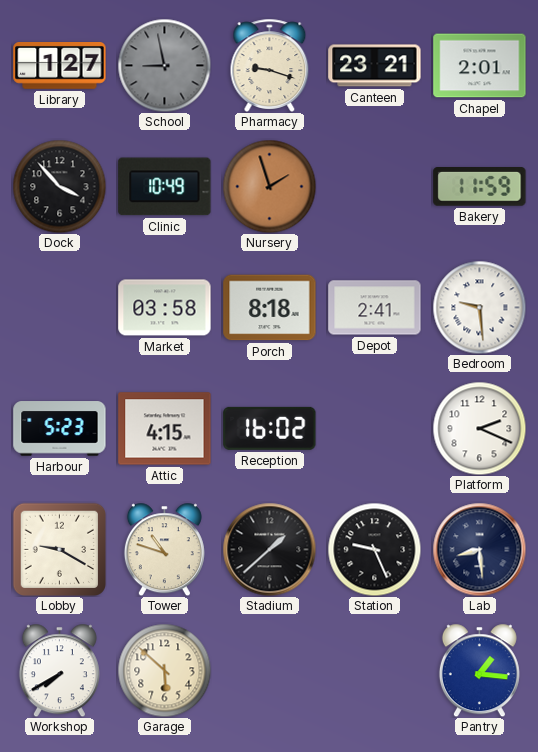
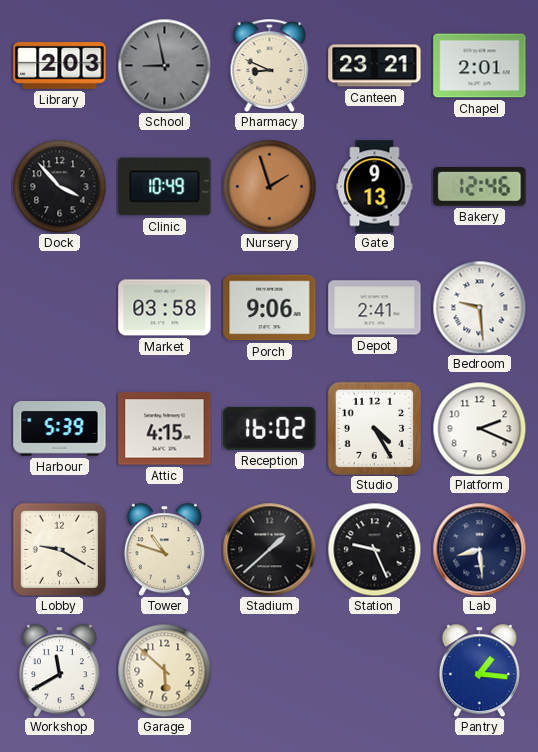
Library: 1:27 -> 2:03 (60, 66)
Pharmacy: 9:18 -> 8:49 (270, 65)
Gate: none -> 9:13 (375, 187)
Bakery: 11:59 -> 12:46 (480, 187)
Porch: 8:18 -> 9:06 (270, 308)
Harbour: 5:23 -> 5:39 (60, 429)
Studio: none -> 4:25 (374, 428)
Workshop: 7:40 -> 11:40 (59, 670)
